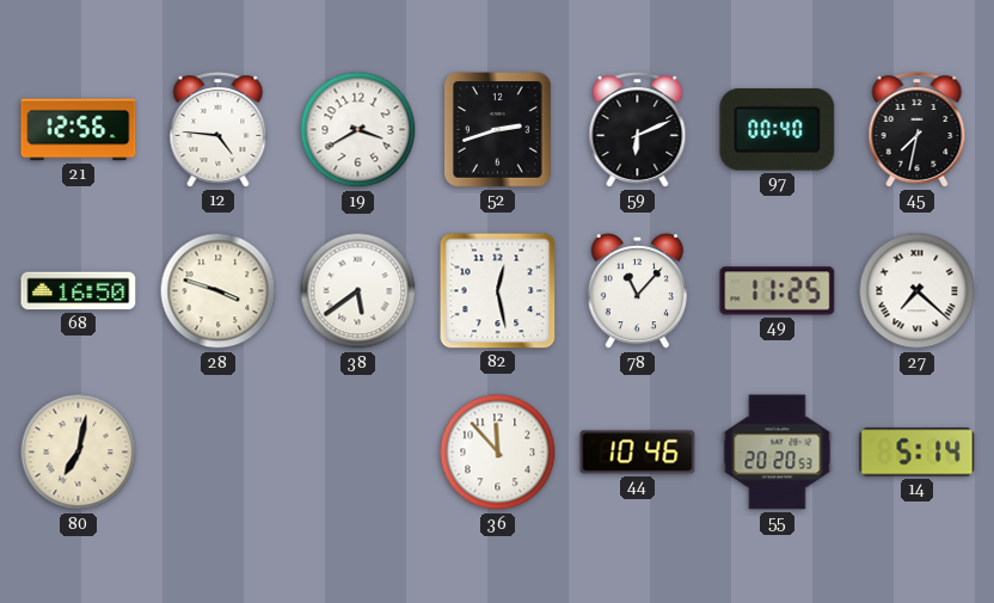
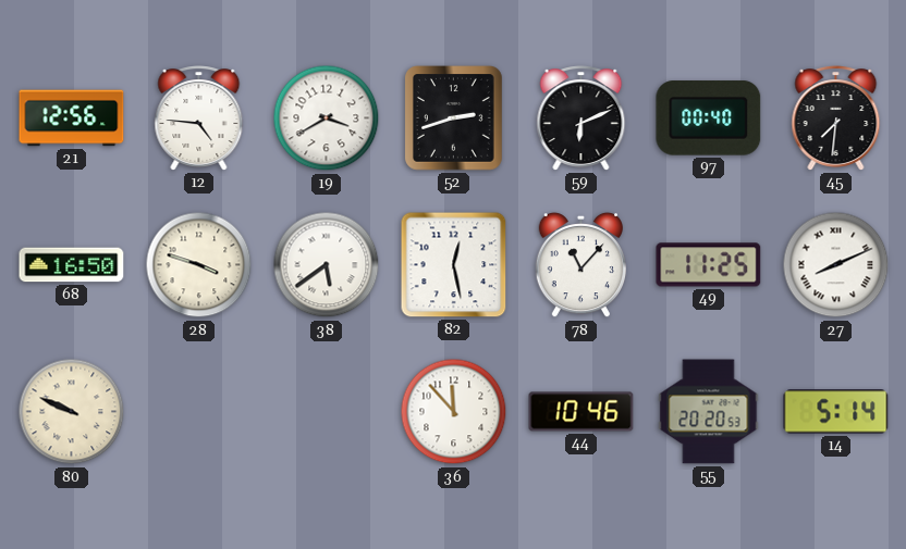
45: 7:32 -> 7:31 (836, 118)
27: 7:22 -> 8:11 (836, 265)
80: 7:02 -> 9:49 (72, 412)
